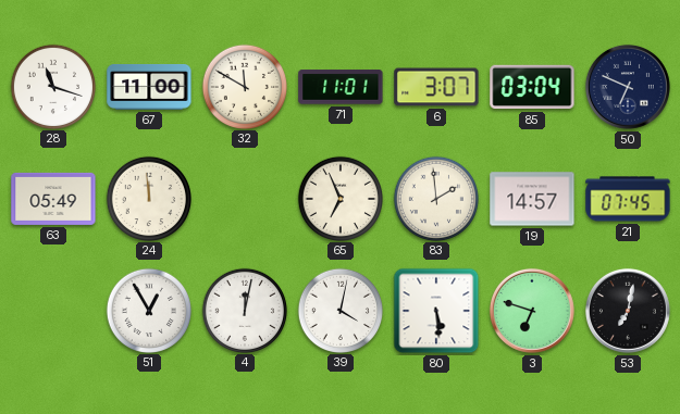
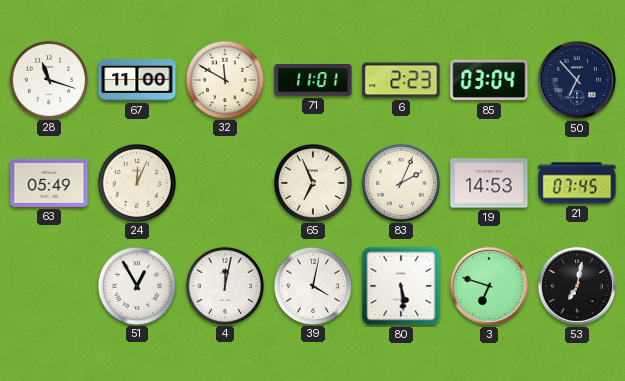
6: 3:07 -> 2:23 (401, 80)
50: 6:49 -> 6:53 (577, 80)
24: 11:59 -> 12:04 (136, 182)
83: 1:59 -> 2:04 (400, 182)
19: 14:57 -> 14:53 (489, 183)
